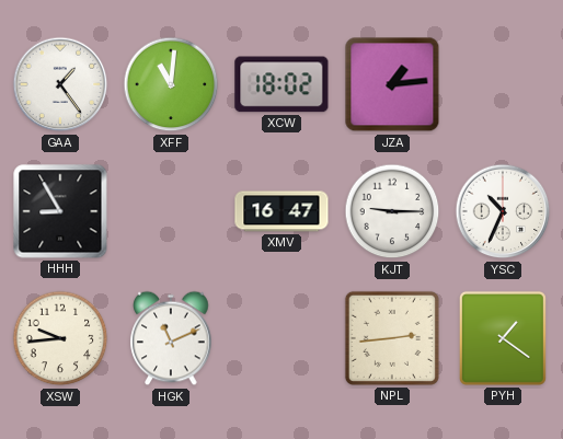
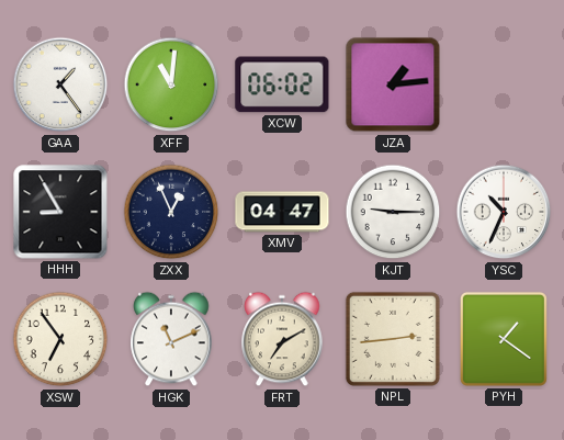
XCW: 18:02 -> 06:02 (282, 84)
ZXX: none -> 12:56 (171, 212)
XMV: 16:47 -> 04:47 (282, 212)
XSW: 9:44 -> 6:54 (60, 339)
FRT: none -> 7:10 (282, 339)
